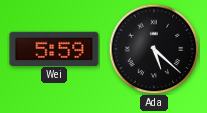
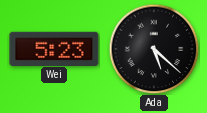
Wei: 5:59 -> 5:23 (54, 48)
